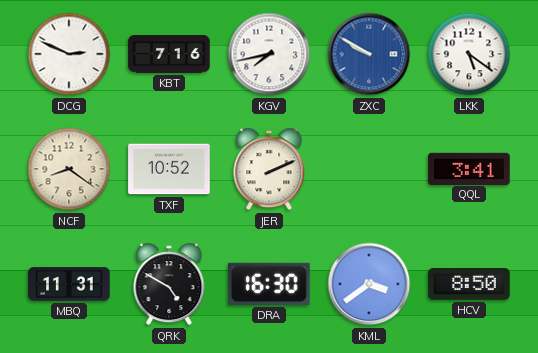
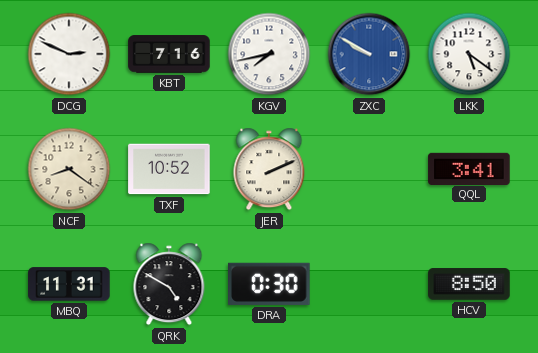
DRA: 16:30 -> 0:30 (269, 284)
KML: 3:39 -> none (369, 284)
